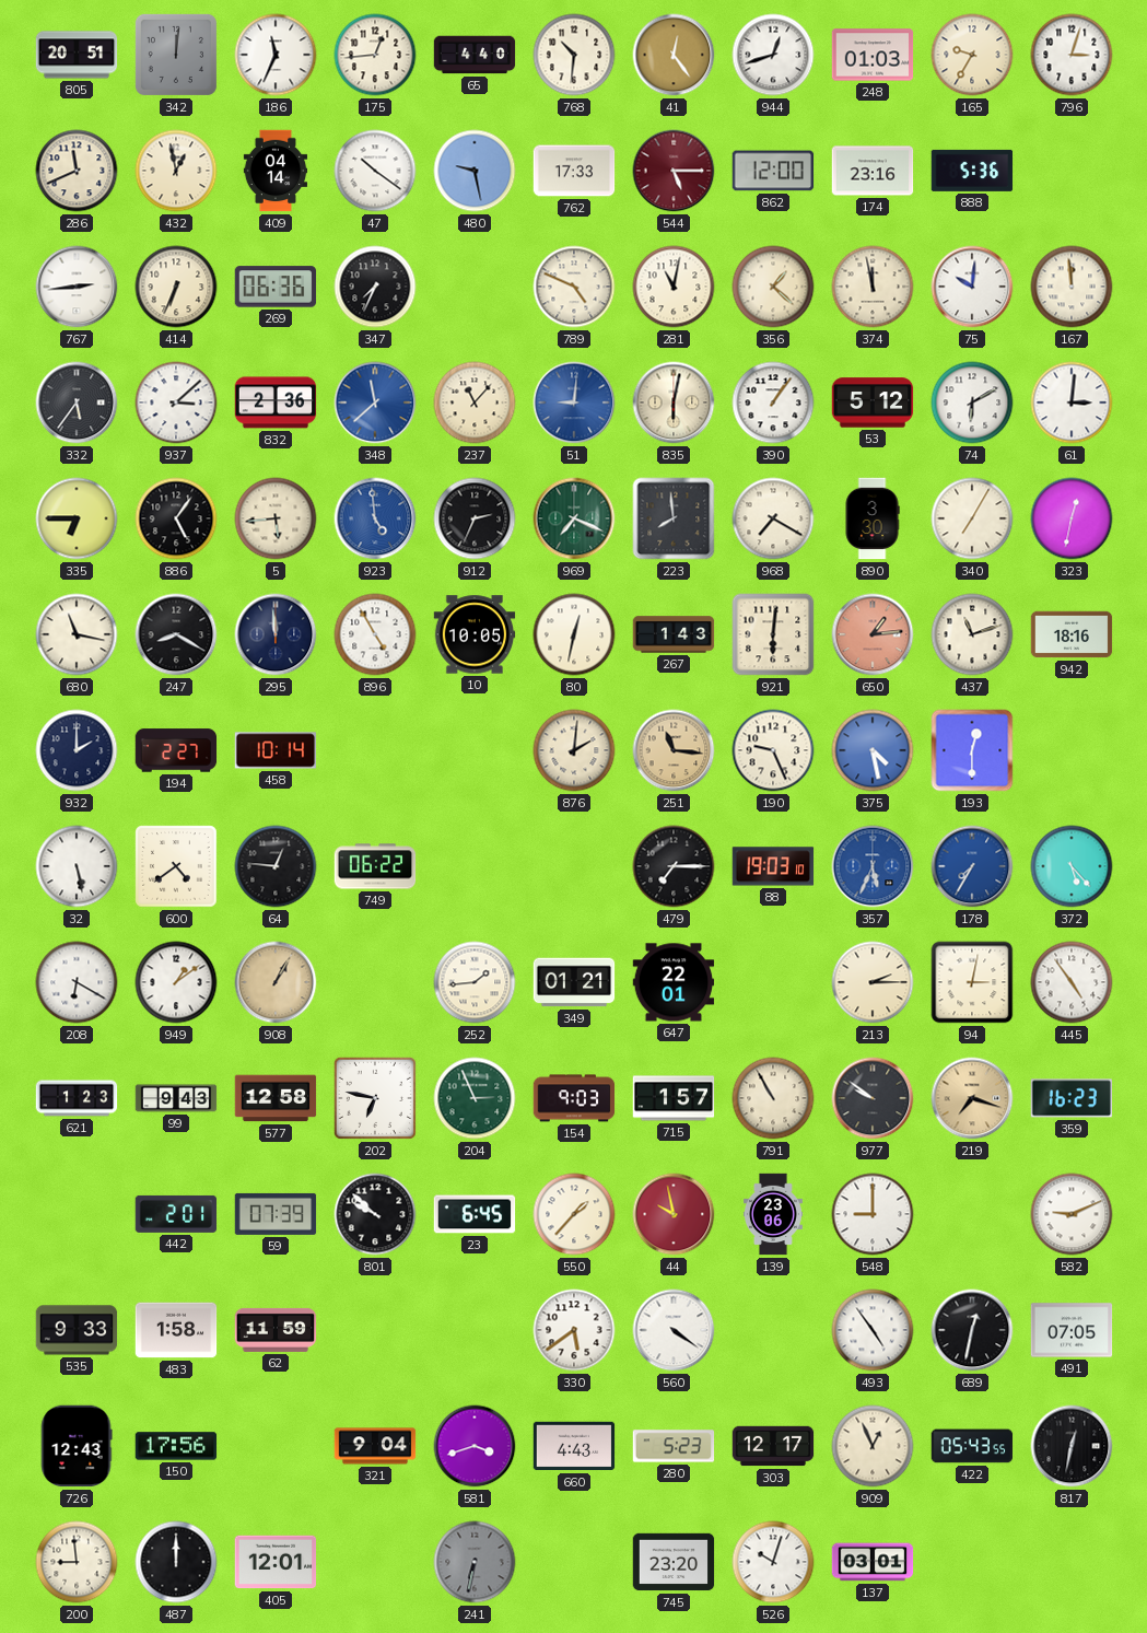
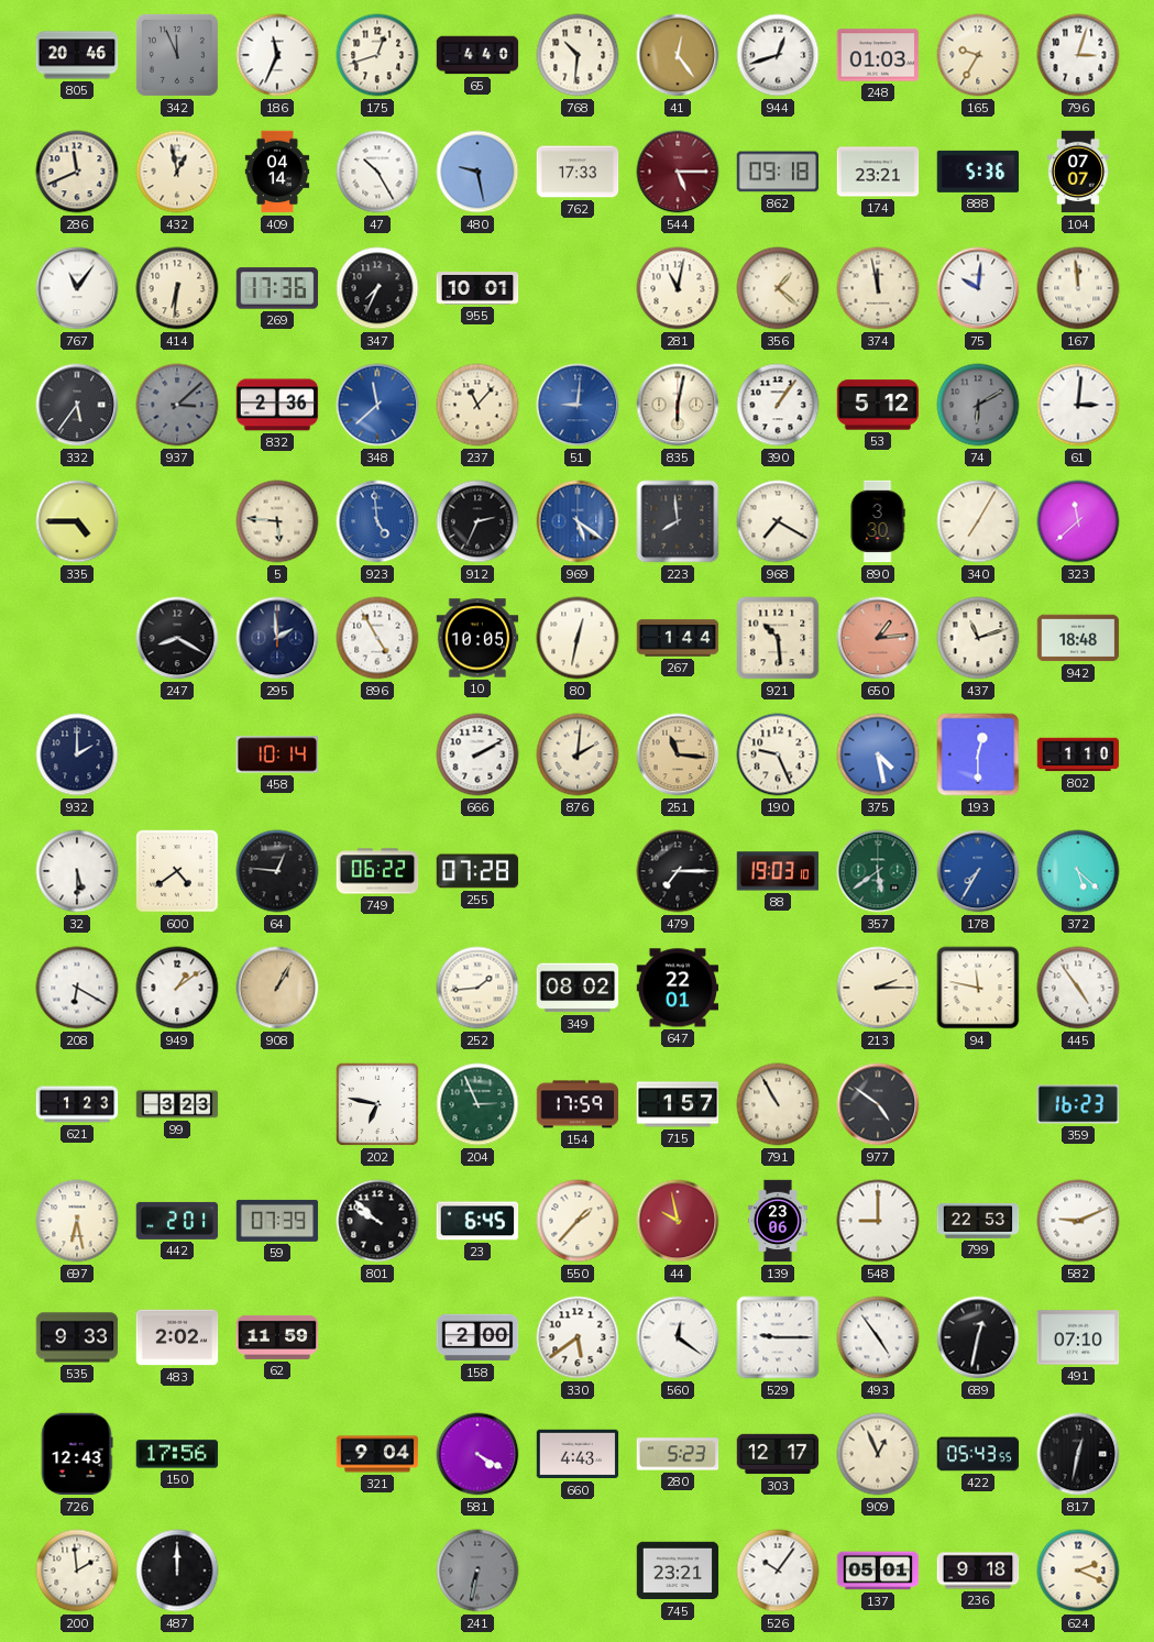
805: 20:51 -> 20:46 (77, 55)
342: 12:01 -> 11:56 (177, 55)
175: 12:44 -> 12:42 (377, 55)
47: 10:21 -> 10:25 (377, 172)
862: 12:00 -> 09:18 (778, 172)
174: 23:16 -> 23:21 (878, 172)
104: none -> 07:07 (1077, 172)
767: 2:44 -> 11:06 (77, 288)
414: 6:34 -> 6:31 (177, 288)
269: 06:36 -> 17:36 (277, 288)
955: none -> 10:01 (477, 288)
789: 4:49 -> none (574, 287)
937 dial: white -> grey (177, 405)
74 dial: white -> grey (978, 405)
335: 6:45 -> 4:45 (77, 521)
886: 5:06 -> none (176, 518)
5: 5:44 -> 5:46 (277, 521)
969: 7:19 -> 5:21 (578, 521)
969 dial: green -> blue (578, 521)
323: 12:32 -> 11:38 (1078, 521)
680: 11:17 -> none (77, 634)
295: 11:59 -> 1:59 (277, 638)
267: 1:43 -> 1:44 (678, 638)
921: 6:01 -> 10:29 (778, 638)
942: 18:16 -> 18:48 (1078, 638)
194: 2:27 -> none (176, 750)
666: none -> 2:10 (477, 754)
802: none -> 1:10 (1078, 754)
32: 5:28 -> 5:30 (77, 871)
255: none -> 07:28 (477, 871)
357: 5:34 -> 5:39 (878, 871)
357 dial: blue -> green (878, 871)
372: 5:23 -> 5:22 (1078, 871)
349: 01:21 -> 08:02 (578, 988)
94: 3:02 -> 11:47 (978, 988)
99: 9:43 -> 3:23 (177, 1104)
577: 12:58 -> none (276, 1098)
154: 9:03 -> 17:59 (578, 1104)
977: 9:51 -> 4:51 (878, 1104)
219: 7:18 -> none (972, 1098)
697: none -> 6:28 (77, 1221)
799: none -> 22:53 (978, 1221)
483: 1:58 -> 2:02 (177, 1337)
158: none -> 2:00 (477, 1337)
560: 4:21 -> 12:21 (678, 1337)
529: none -> 9:15 (778, 1337)
491: 07:05 -> 07:10 (1078, 1337)
581: 3:42 -> 4:20 (477, 1454)
200: 8:59 -> 1:59 (77, 1571)
405: 12:01 -> none (276, 1562)
745: 23:20 -> 23:21 (678, 1571)
526: 10:03 -> 10:06 (778, 1571)
137: 03:01 -> 05:01 (878, 1571)
236: none -> 9:18 (978, 1571)
624: none -> 2:19 (1078, 1571)
